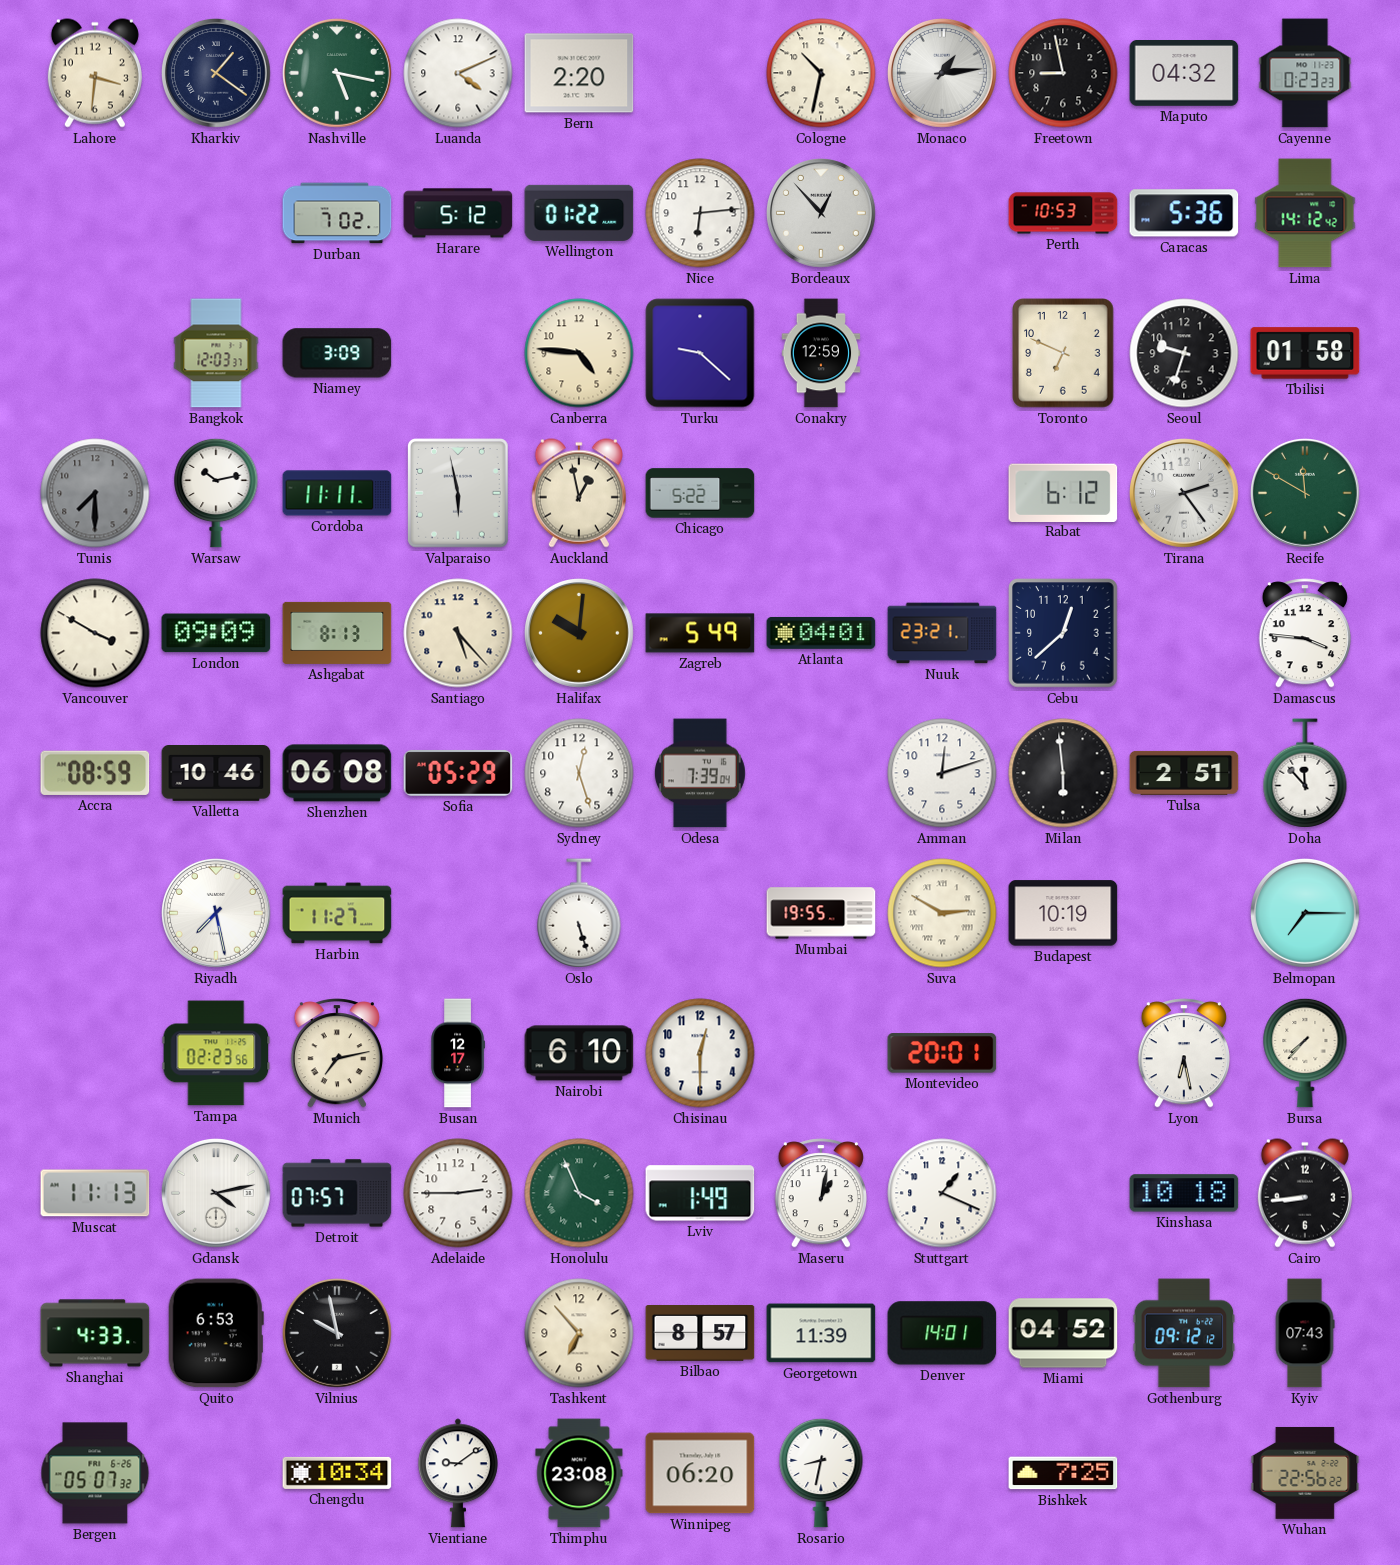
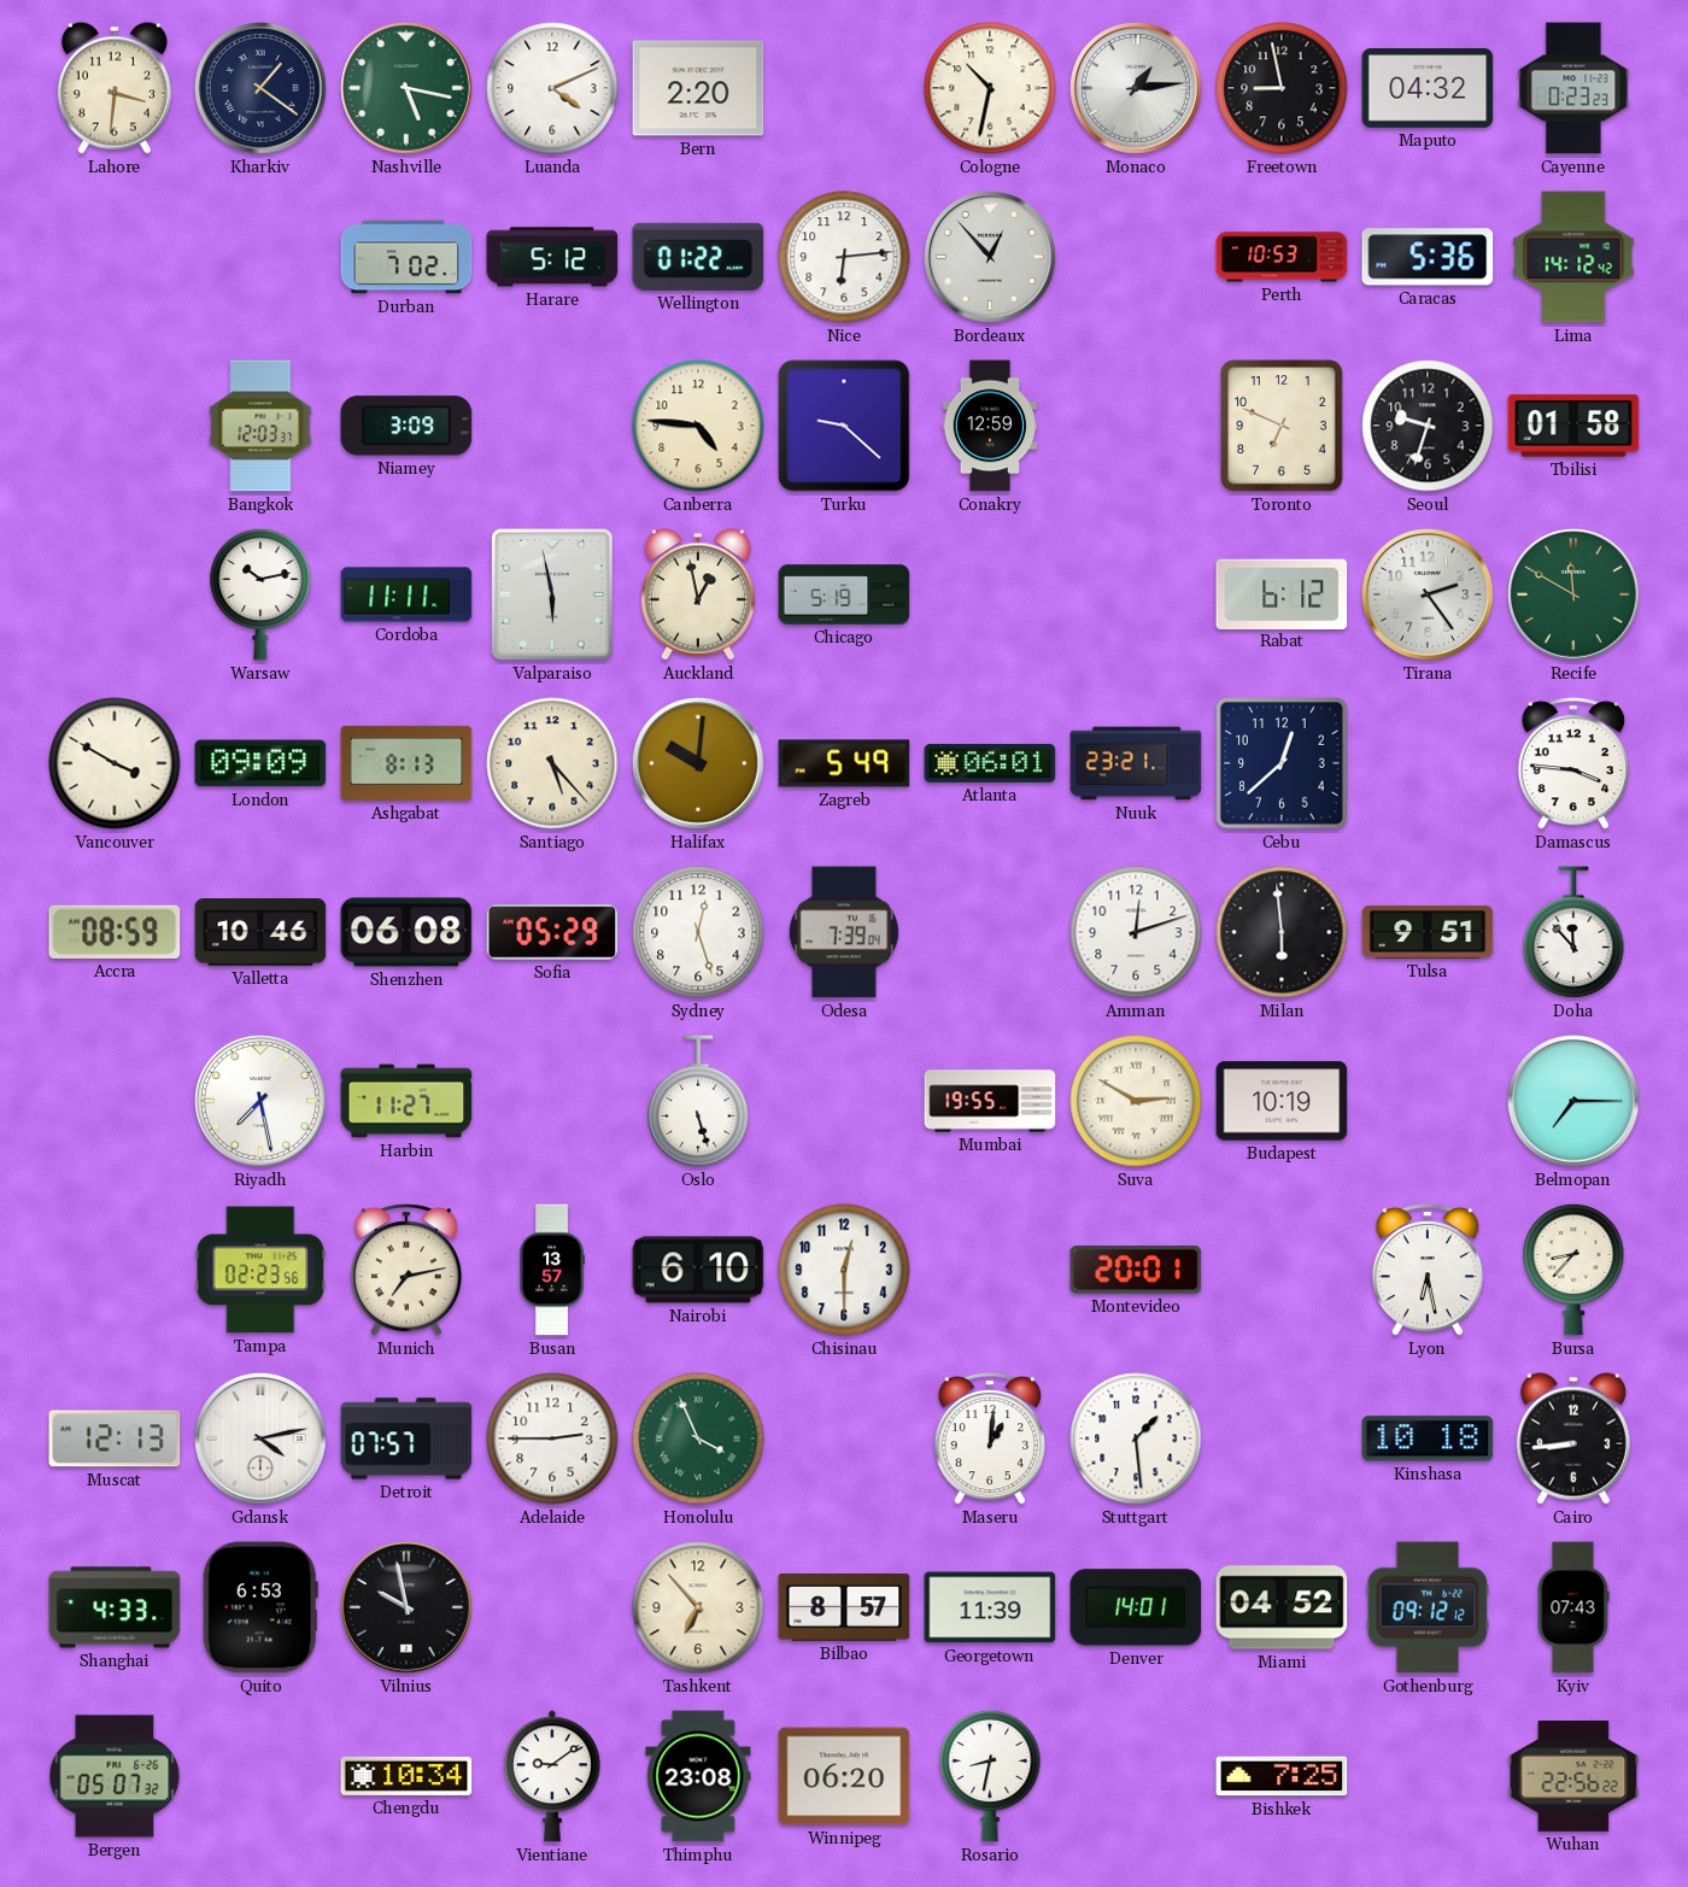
Tunis: 7:30 -> none (95, 493)
Chicago: 5:22 -> 5:19 (844, 594)
Atlanta: 04:01 -> 06:01 (990, 763)
Tulsa: 2:51 -> 9:51 (1428, 932)
Busan: 12:17 -> 13:57 (552, 1270)
Bursa: 7:37 -> 8:37 (1573, 1270)
Muscat: 11:13 -> 12:13 (115, 1438)
Lviv: 1:49 -> none (700, 1193)
Maseru: 1:02 -> 1:01 (990, 1438)
Stuttgart: 1:19 -> 1:29 (1136, 1438)
